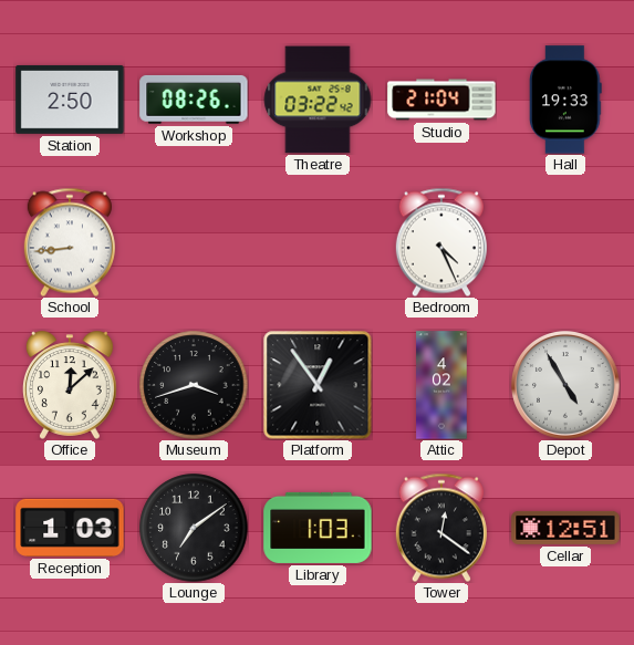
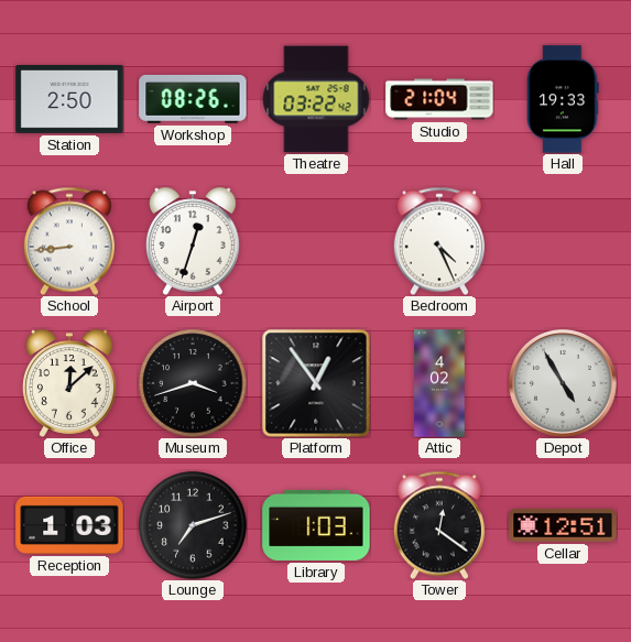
Airport: none -> 12:33 (194, 241)
Lounge: 7:09 -> 7:12 (193, 525)
